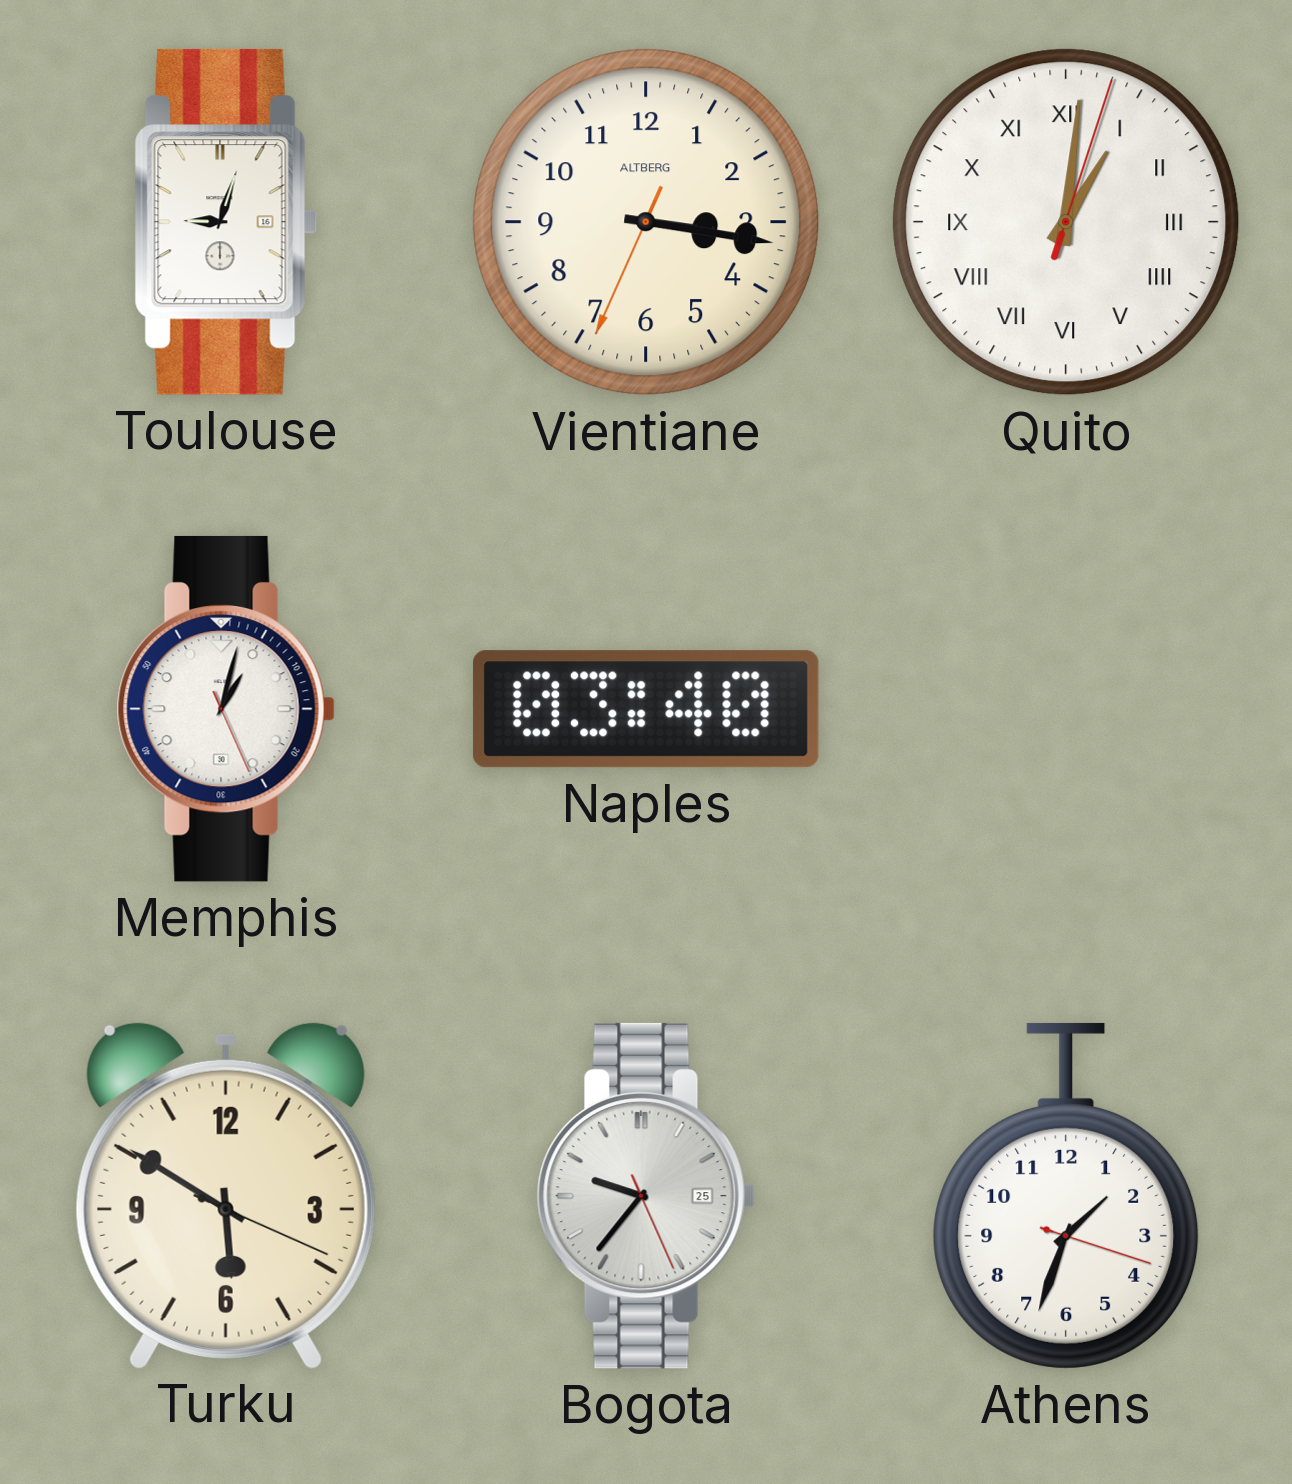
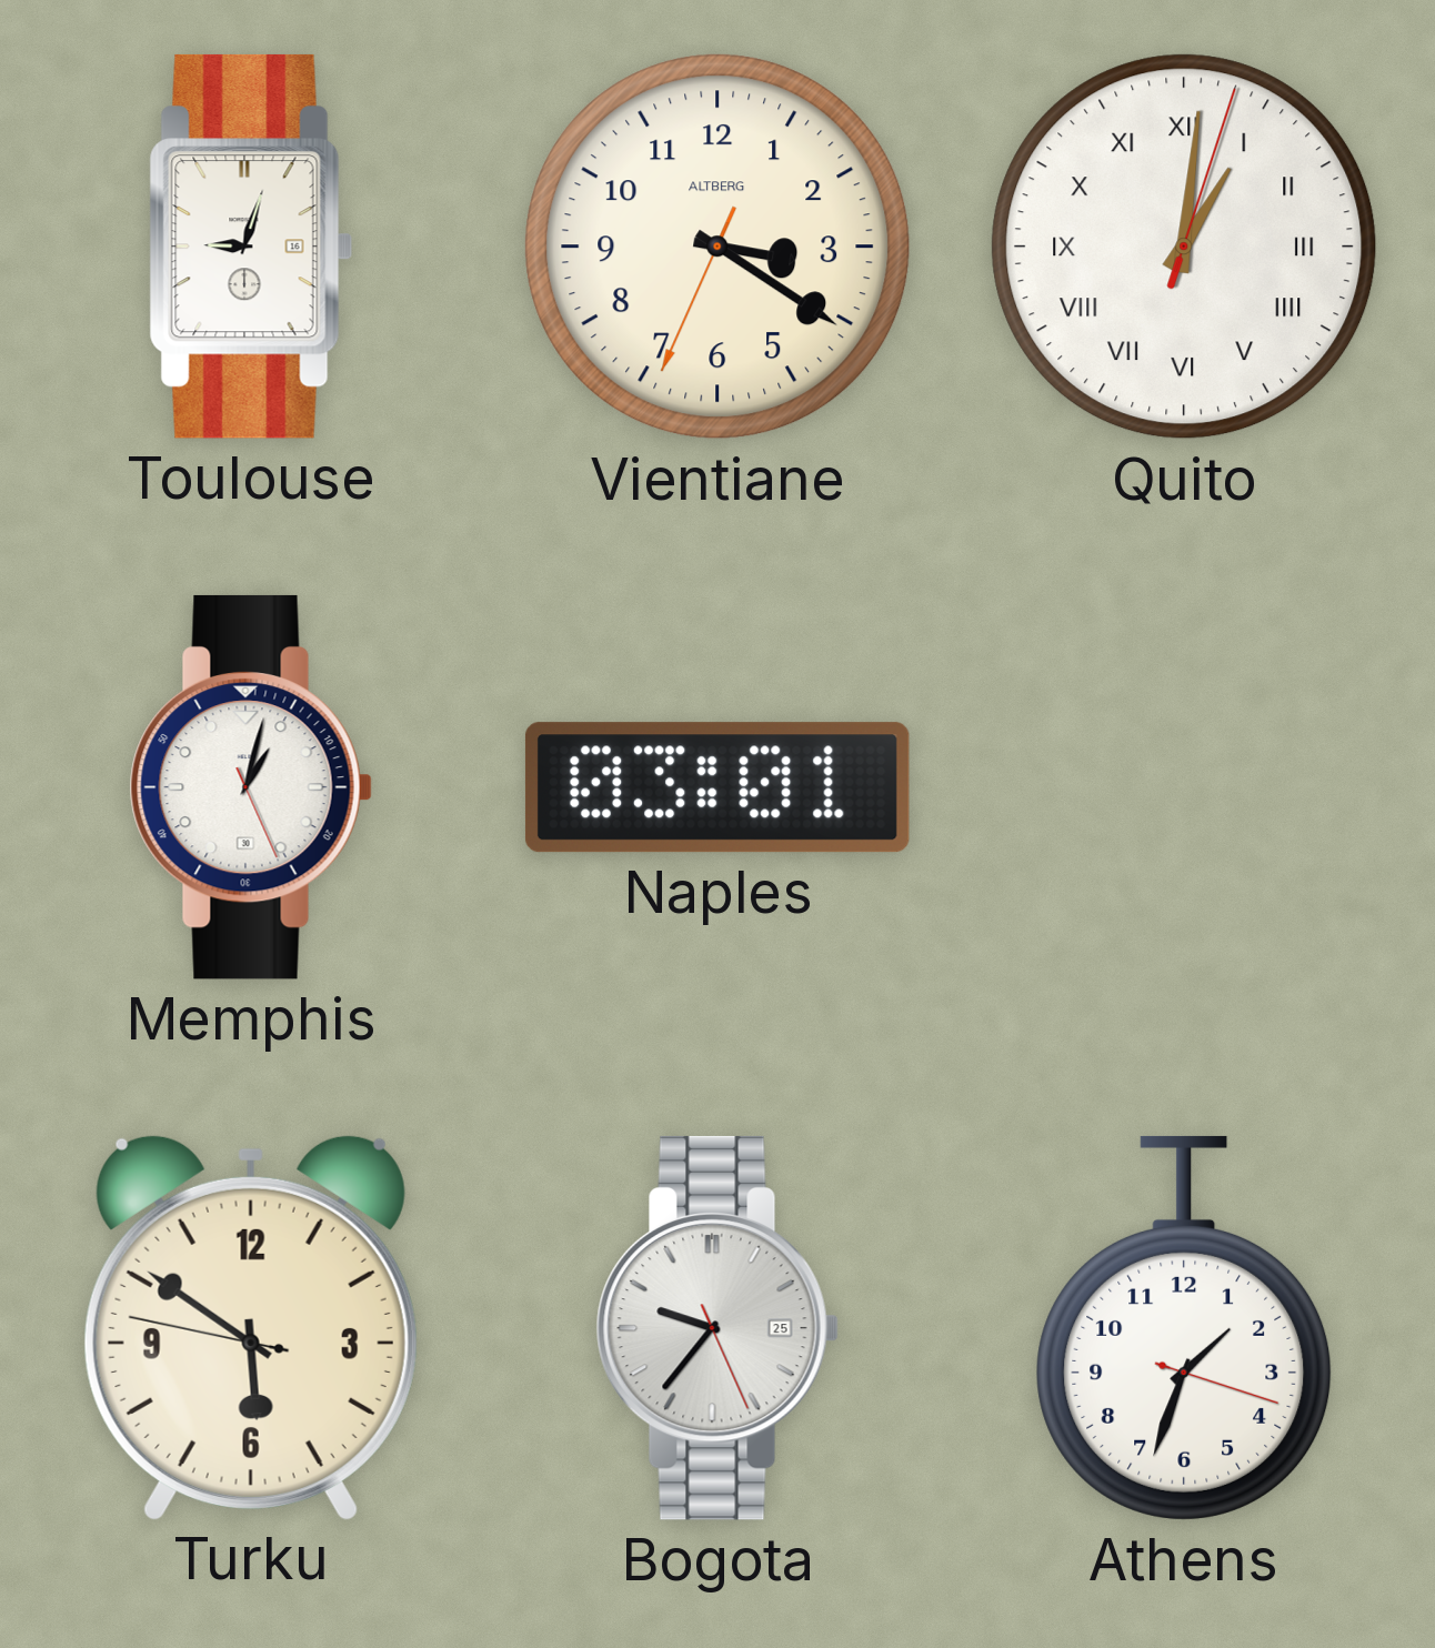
Vientiane: 3:16 -> 3:20 (717, 247)
Naples: 03:40 -> 03:01 (717, 787)
Turku: 5:50:19 -> 5:50:47 (251, 1327)
